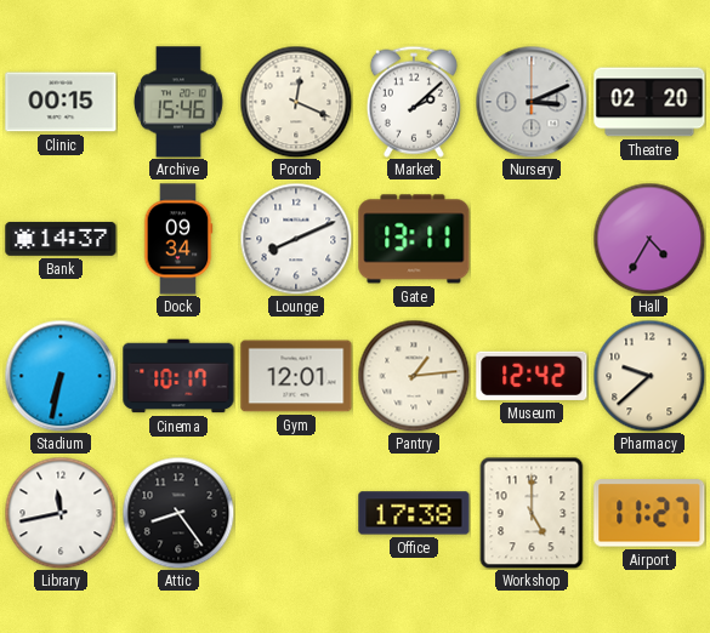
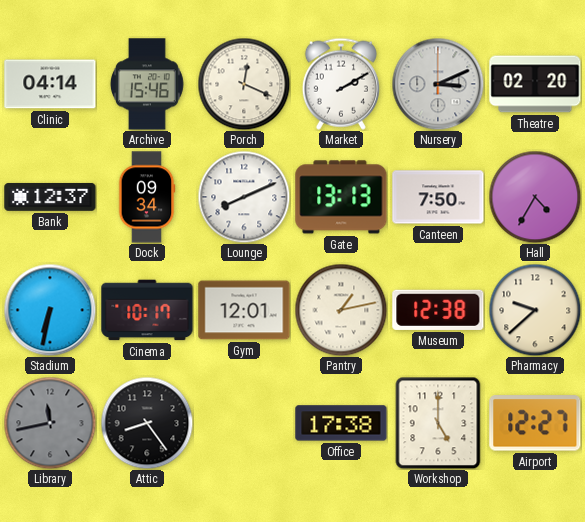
Clinic: 00:15 -> 04:14 (50, 84)
Market: 2:08 -> 2:10 (341, 84)
Bank: 14:37 -> 12:37 (50, 197)
Gate: 13:11 -> 13:13 (341, 197)
Canteen: none -> 7:50 (438, 197)
Pantry: 1:14 -> 1:13 (341, 310)
Museum: 12:42 -> 12:38 (438, 310)
Library dial: white -> grey (50, 423)
Airport: 11:27 -> 12:27 (535, 423)
